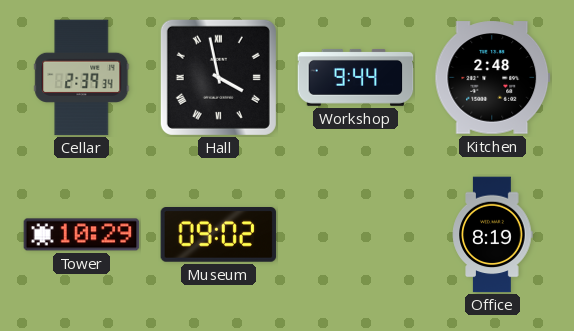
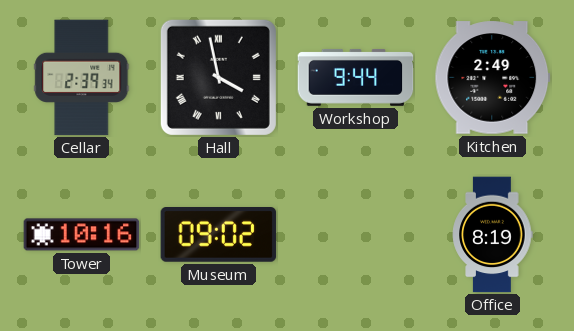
Kitchen: 2:48 -> 2:49 (493, 78)
Tower: 10:29 -> 10:16 (82, 235)
